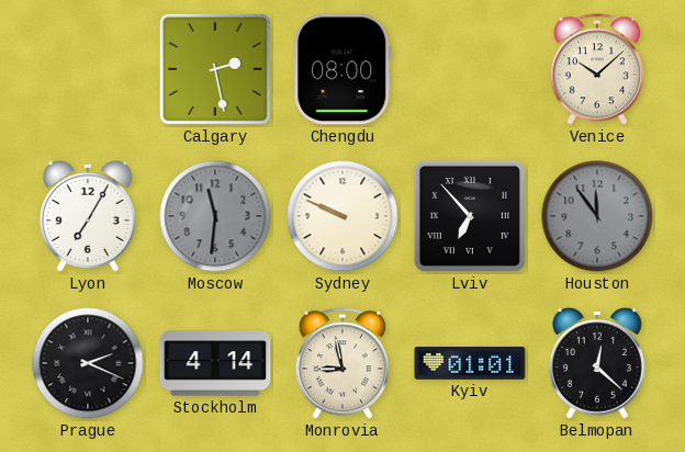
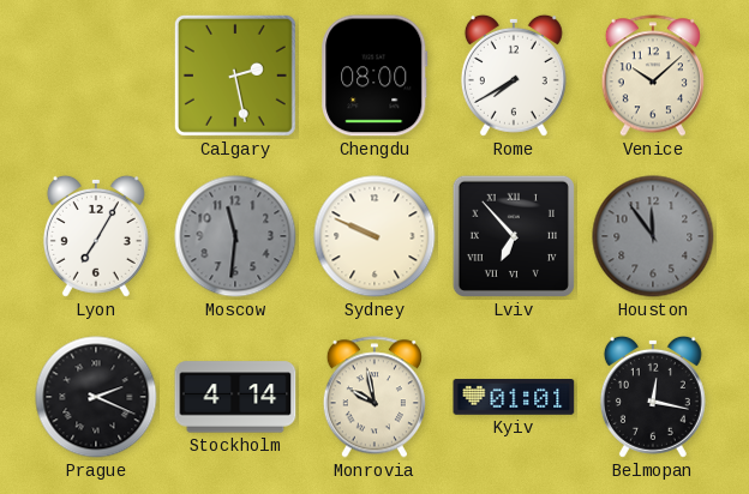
Rome: none -> 7:40 (514, 76)
Monrovia: 8:58 -> 9:58 (374, 397)
Belmopan: 12:22 -> 12:17 (653, 397)
